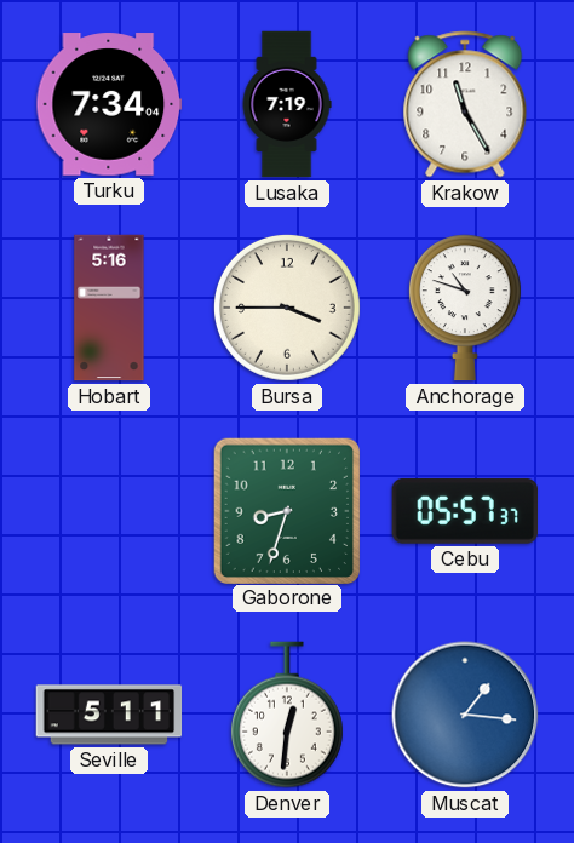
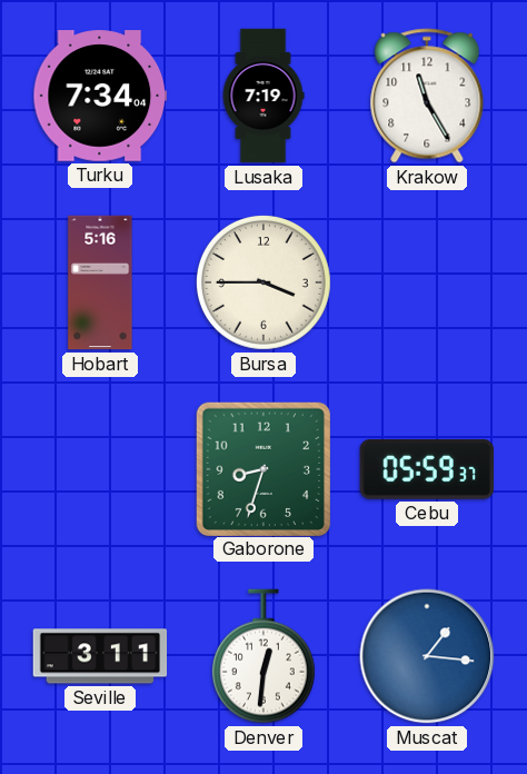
Anchorage: 10:48 -> none (465, 308)
Cebu: 05:57 -> 05:59 (426, 469)
Seville: 5:11 -> 3:11 (100, 656)
